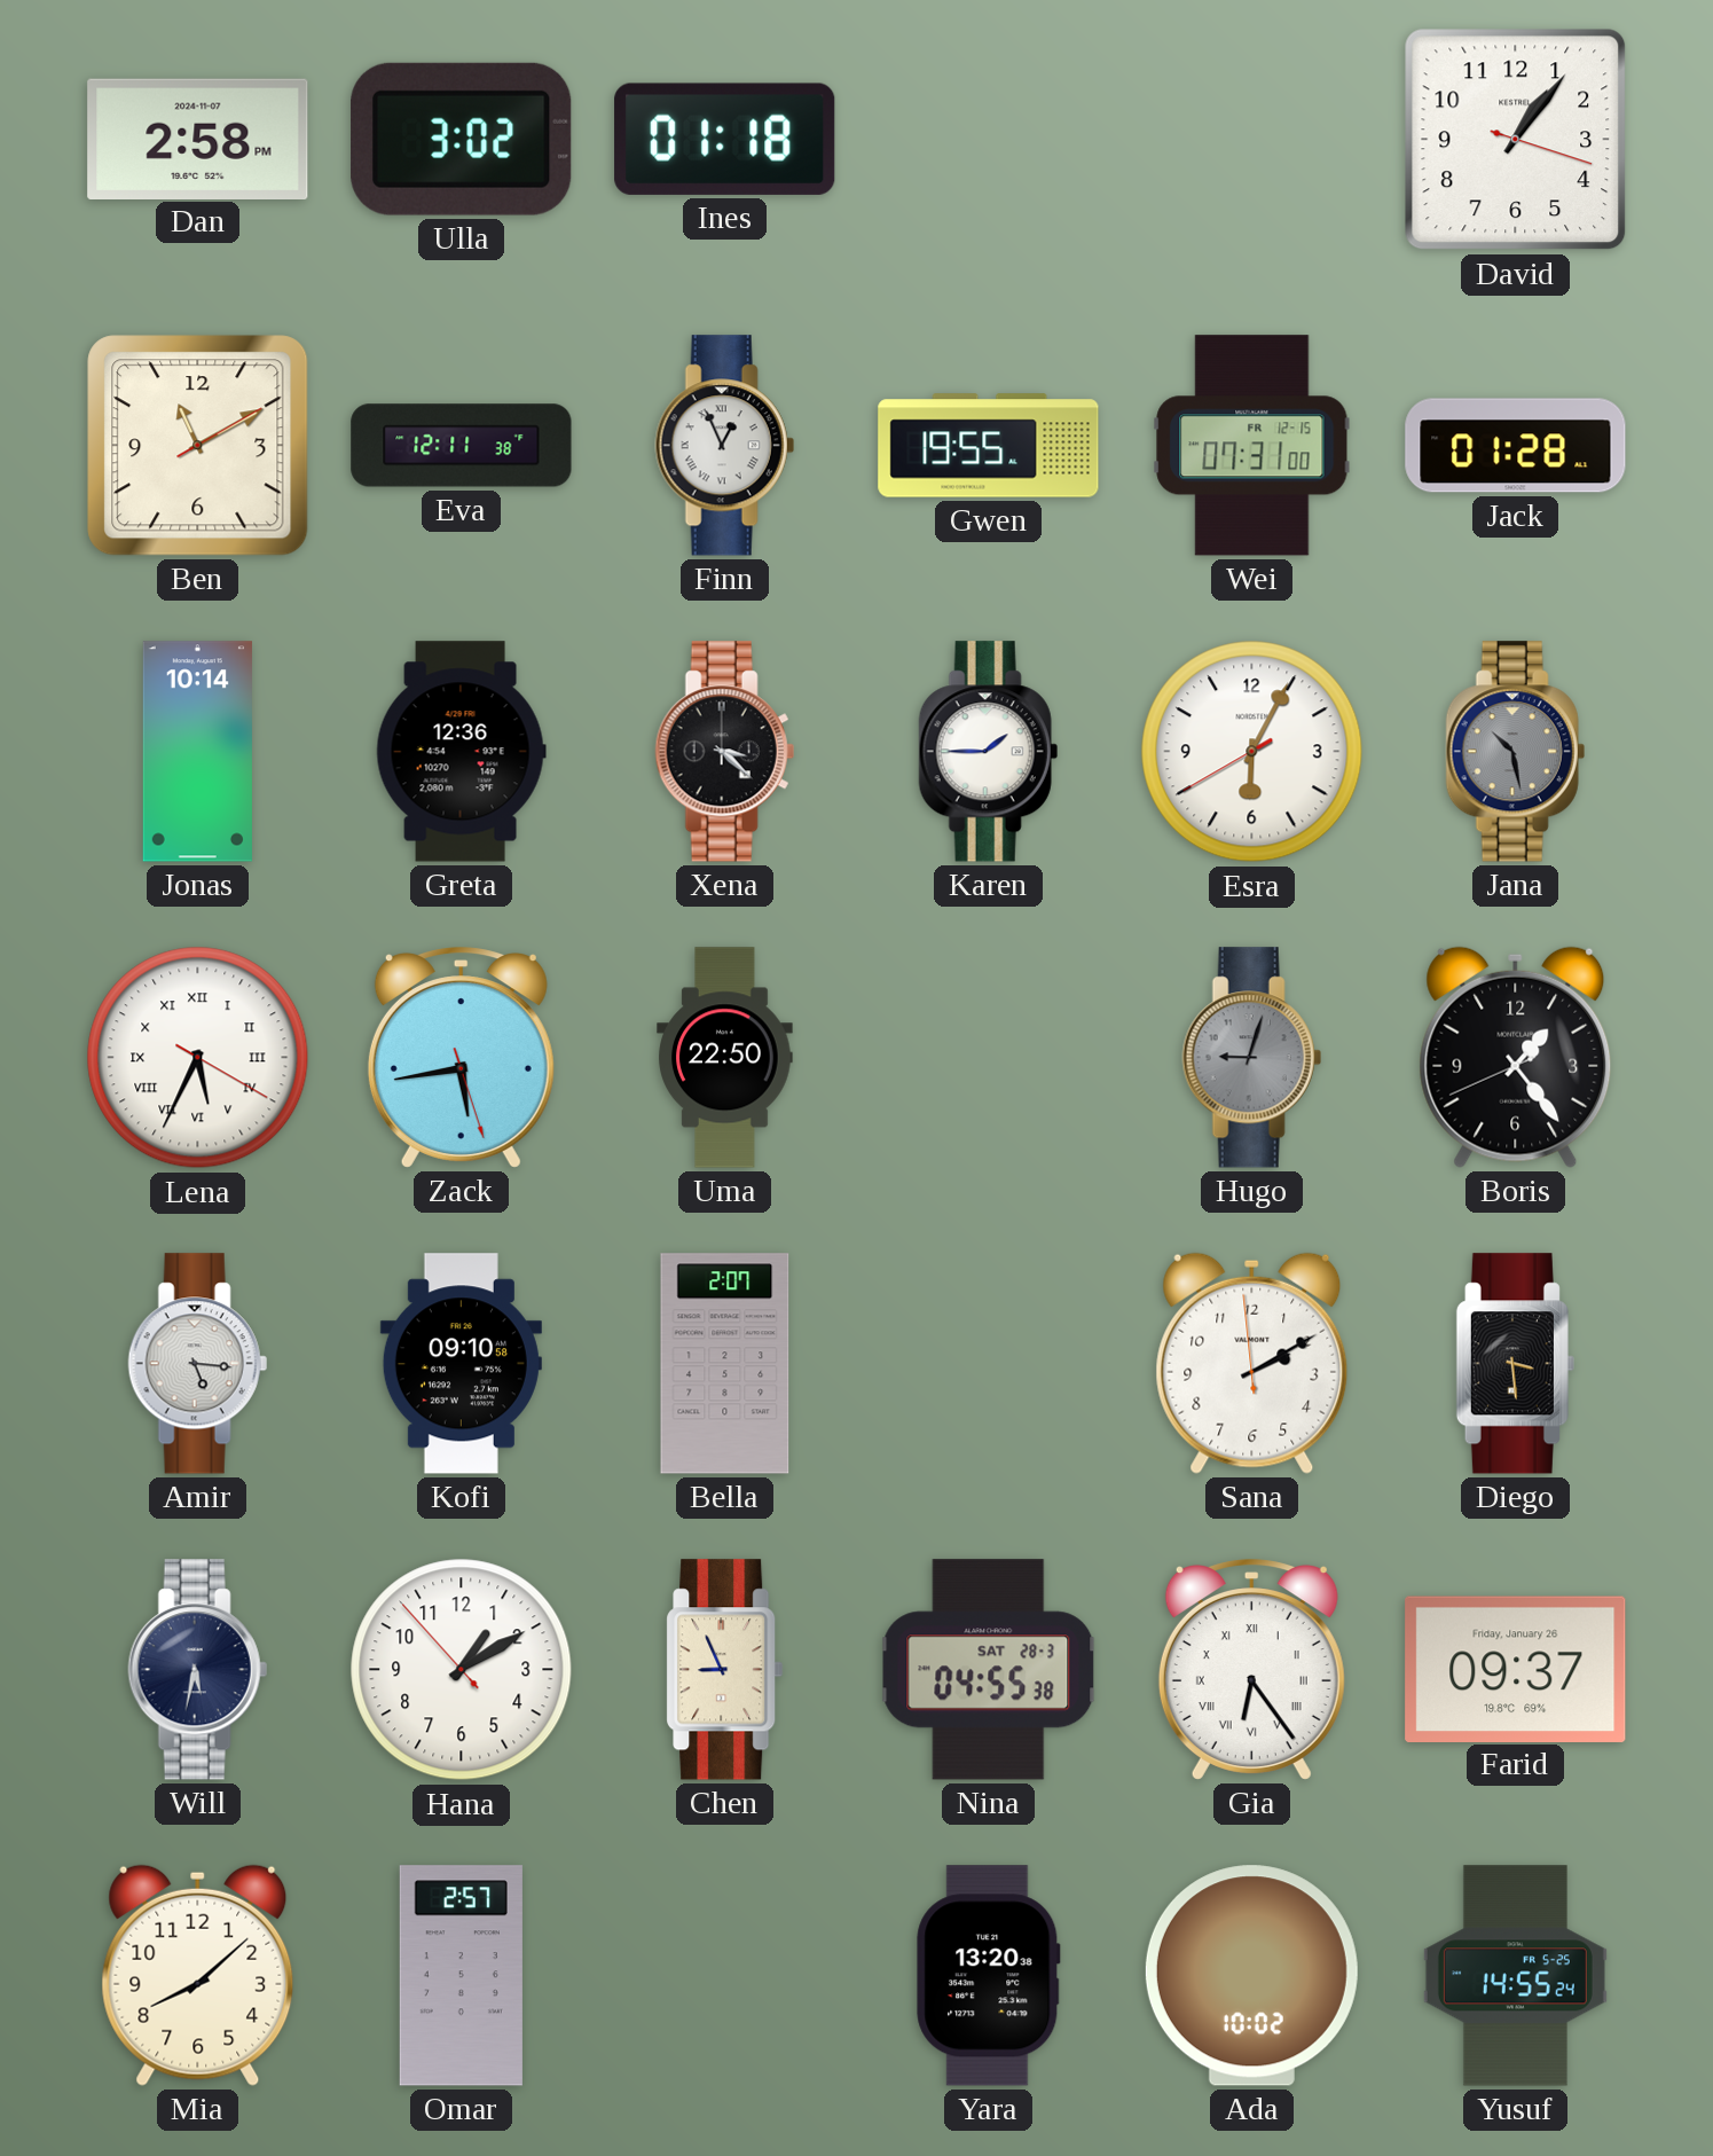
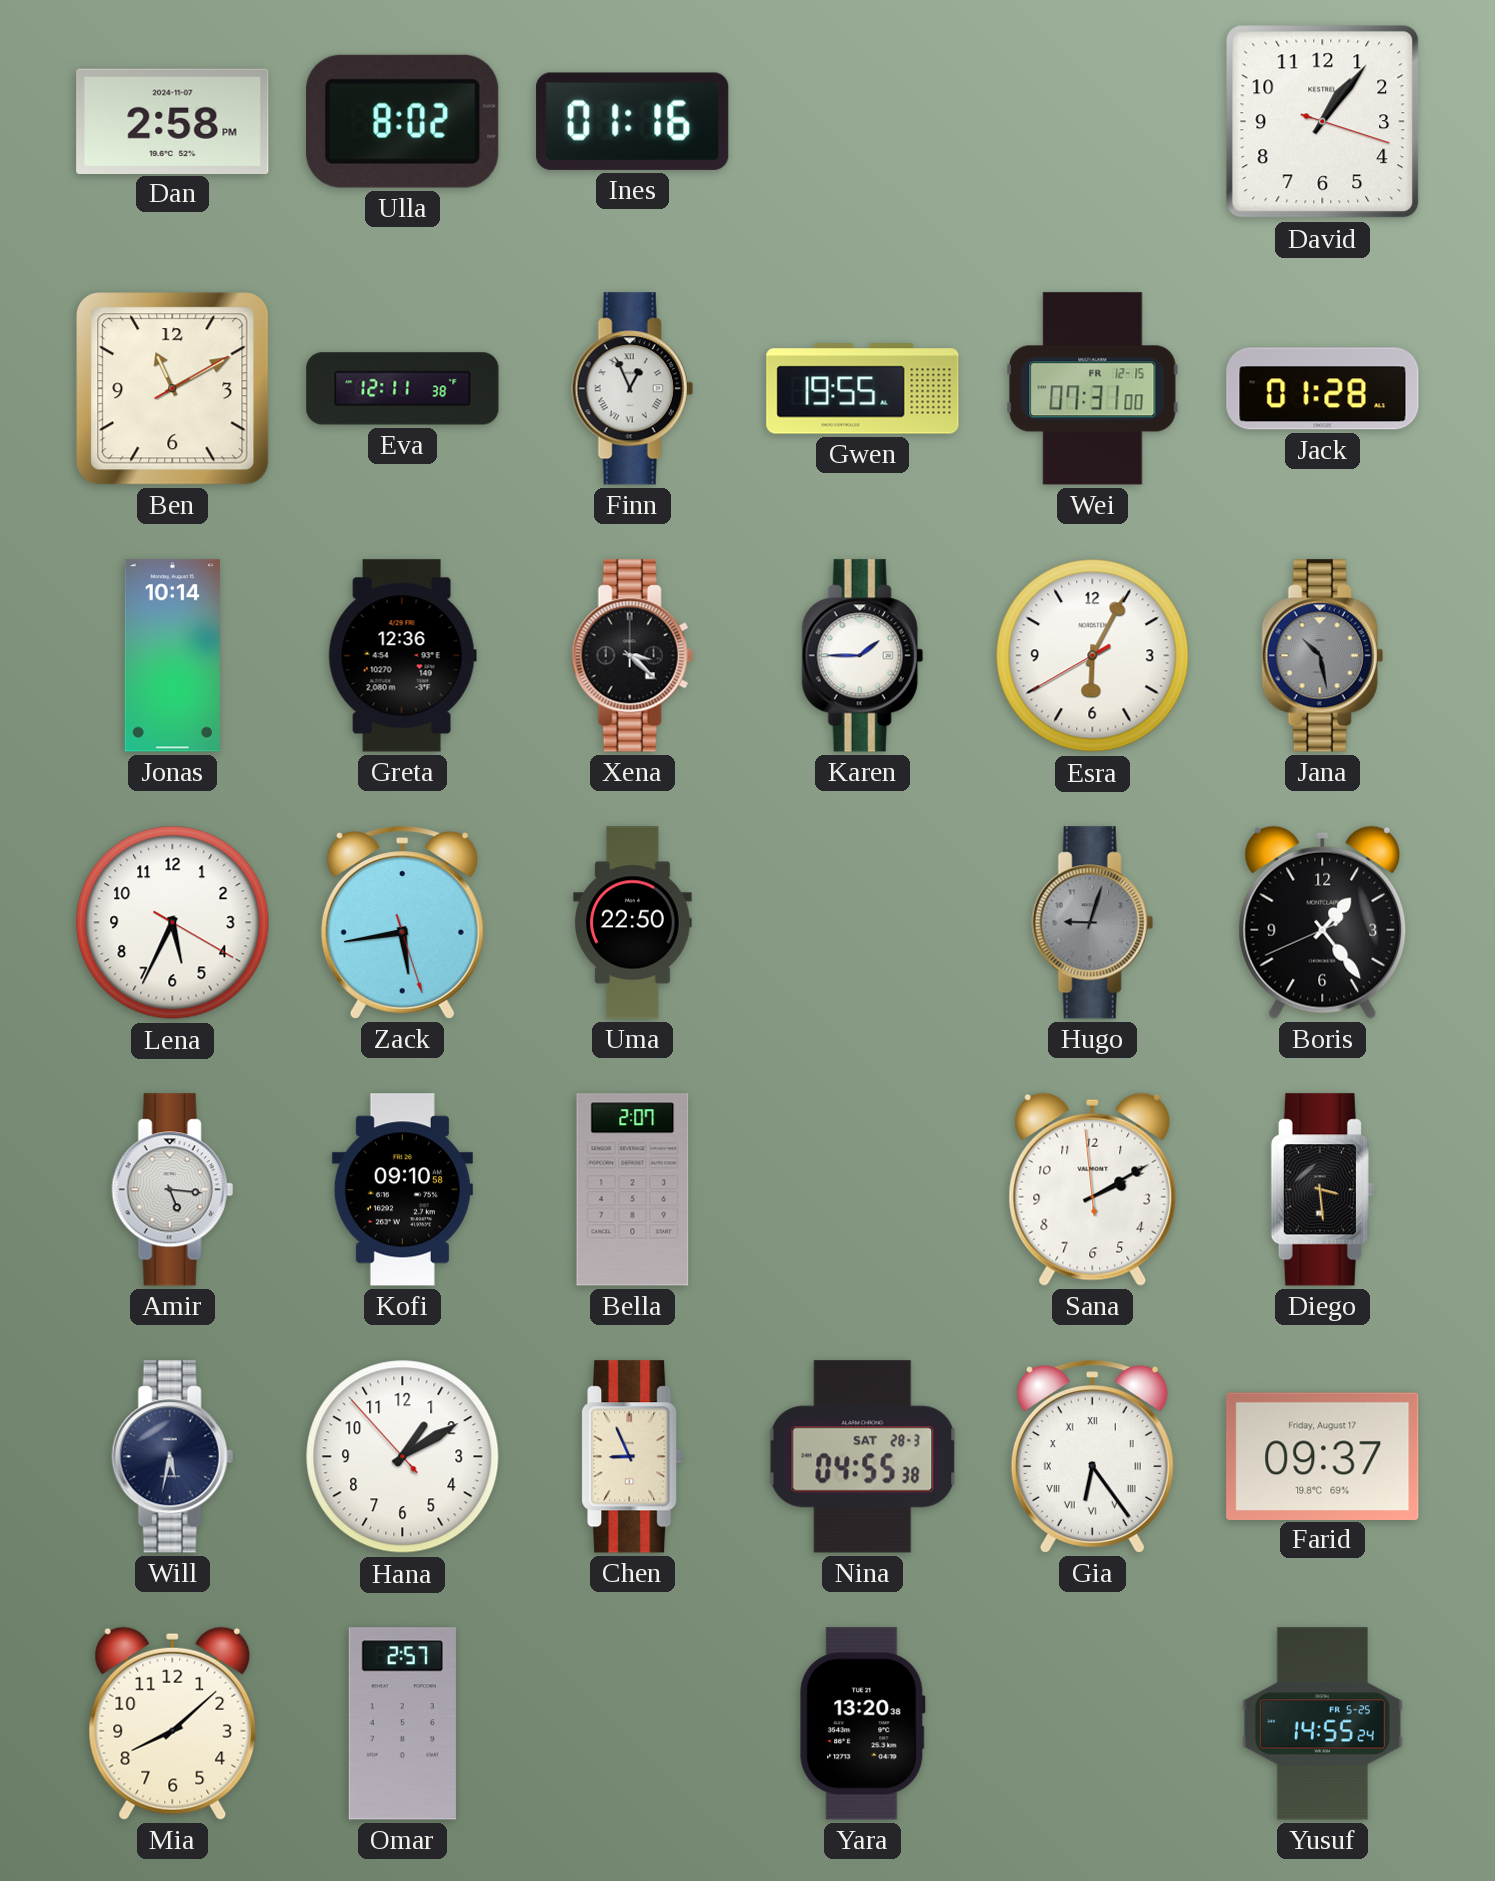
Ulla: 3:02 -> 8:02 (403, 121)
Ines: 01:18 -> 01:16 (633, 121)
Lena numerals: Roman -> Arabic (173, 923)
Farid date: Friday, January 26 -> Friday, August 17 (1323, 1456)
Ada: 10:02 -> none (1251, 1976)
